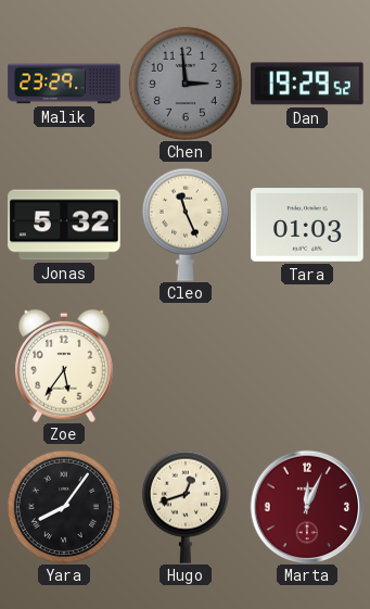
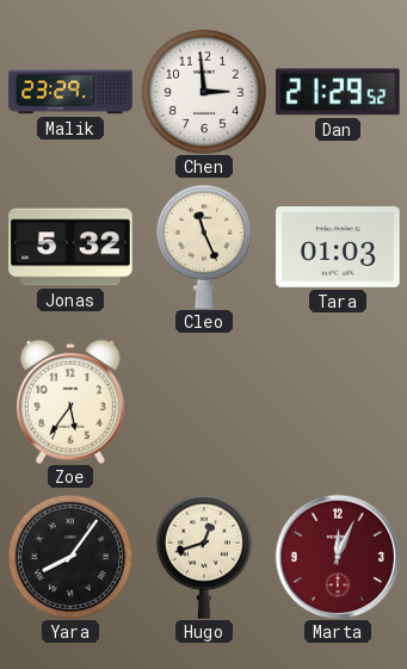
Chen dial: grey -> white (204, 92)
Dan: 19:29 -> 21:29 (338, 92)
